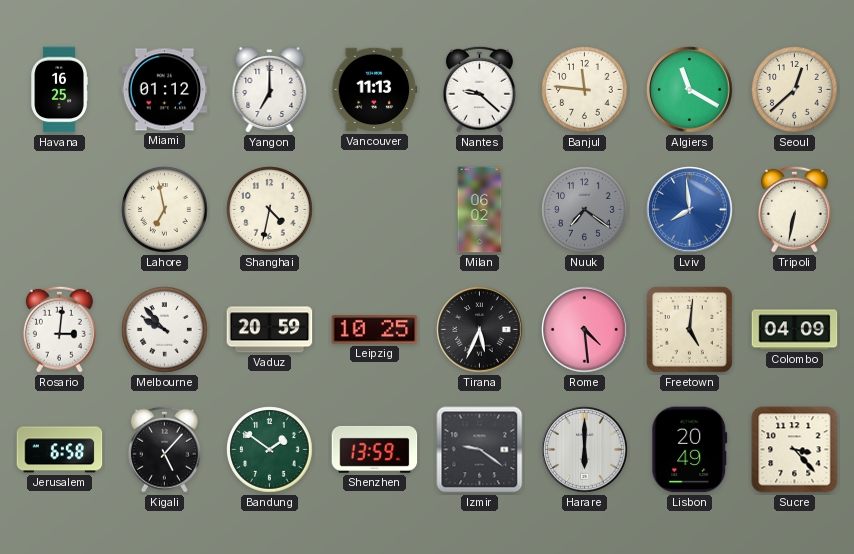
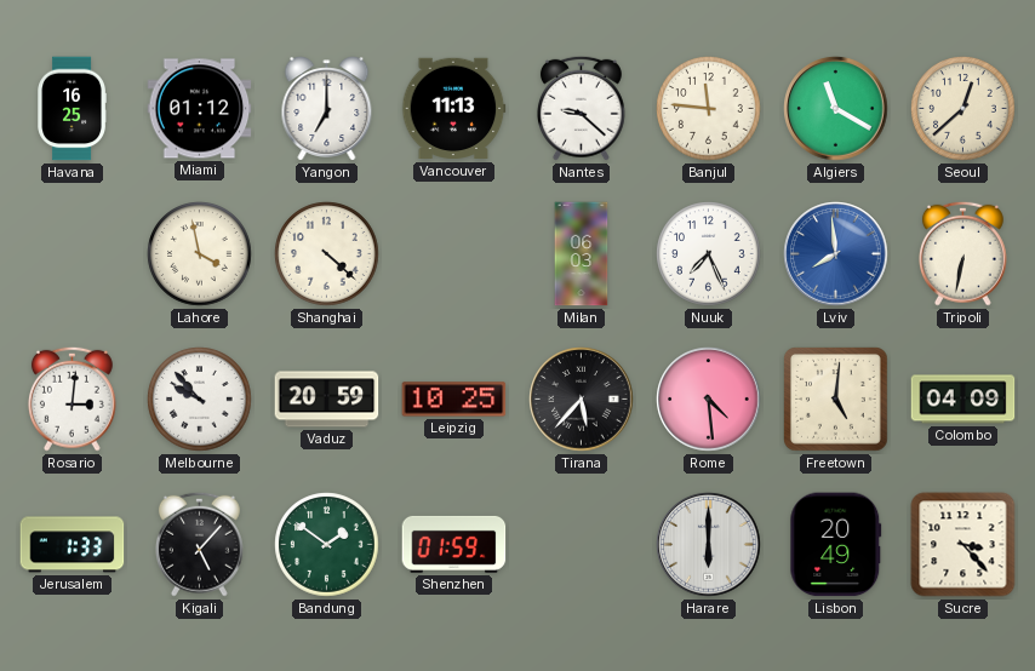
Lahore: 6:58 -> 3:58 (200, 254)
Shanghai: 4:32 -> 4:22 (327, 254)
Milan: 06:02 -> 06:03 (582, 254)
Nuuk: 7:21 -> 7:26 (709, 254)
Nuuk dial: grey -> white (709, 254)
Tirana: 5:34 -> 5:37 (582, 400)
Jerusalem: 6:58 -> 1:33 (73, 545)
Shenzhen: 13:59 -> 01:59 (454, 544)
Izmir: 9:21 -> none (480, 450)
